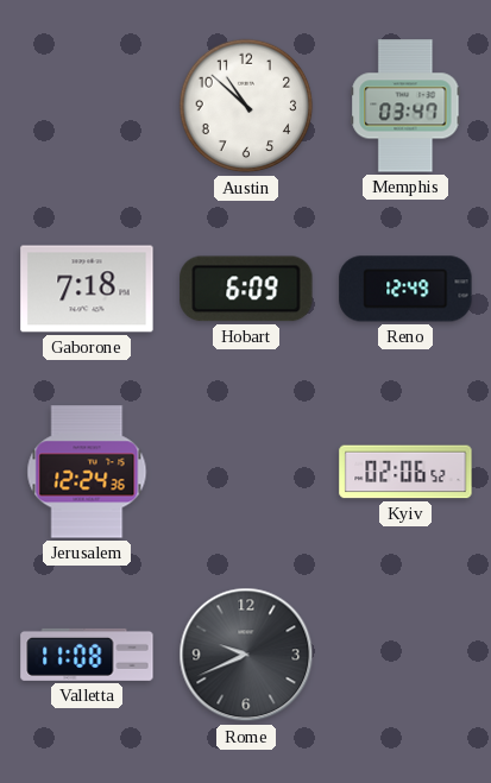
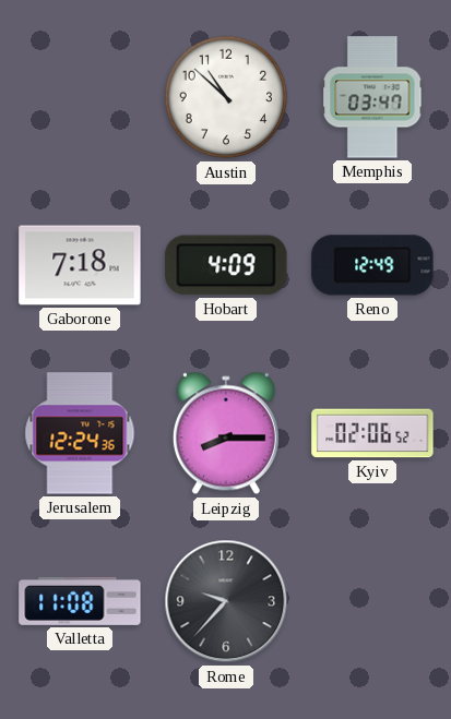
Hobart: 6:09 -> 4:09 (226, 265)
Leipzig: none -> 8:15 (226, 433)
Rome: 9:41 -> 9:37 (226, 601)
